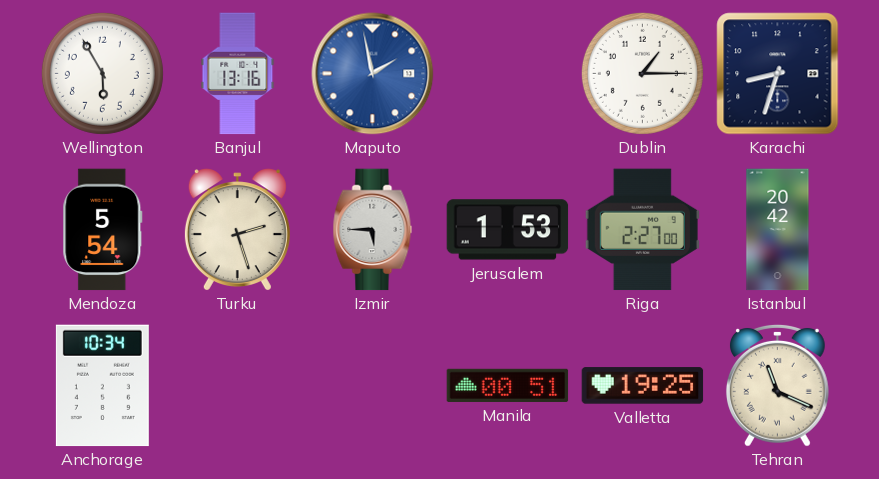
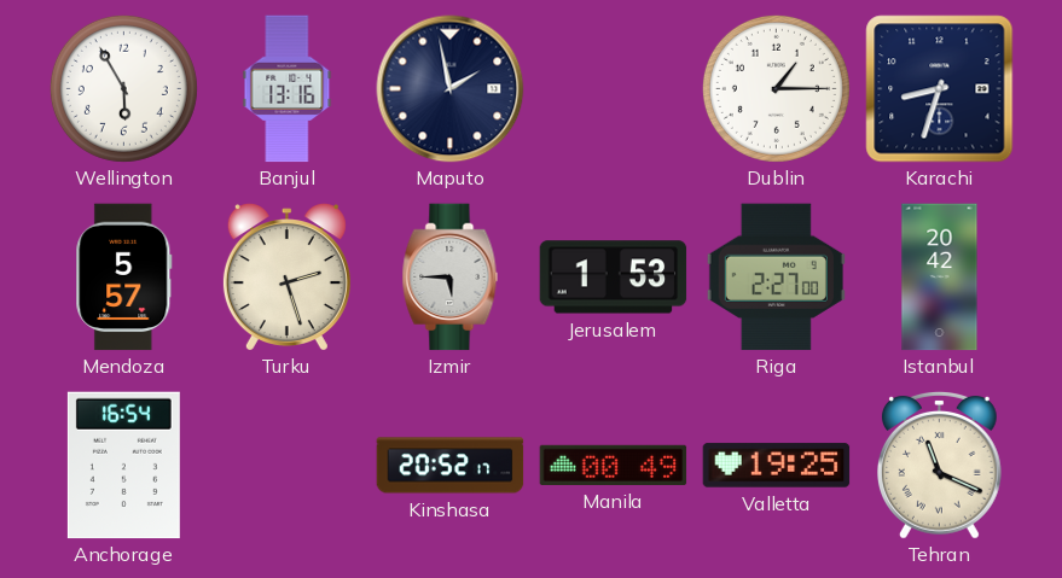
Maputo dial: blue -> navy (451, 89)
Mendoza: 5:54 -> 5:57 (124, 278)
Anchorage: 10:34 -> 16:54 (123, 466)
Kinshasa: none -> 20:52 (451, 466)
Manila: 00:51 -> 00:49 (614, 465)
